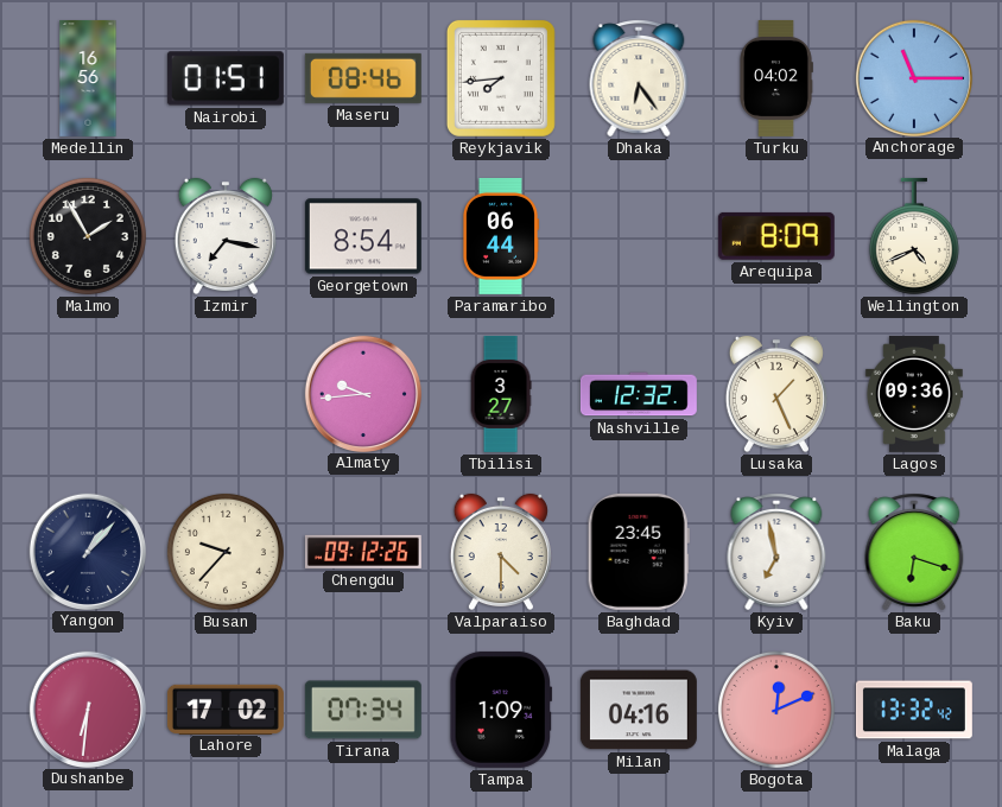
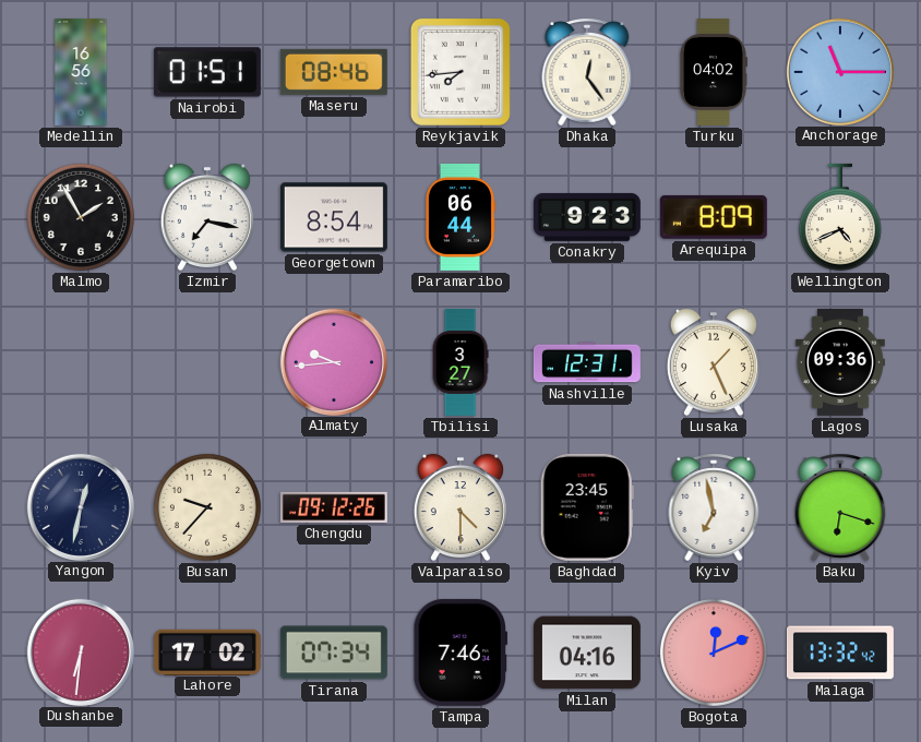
Dhaka: 6:24 -> 12:24 (587, 72)
Conakry: none -> 9:23 (587, 217)
Nashville: 12:32 -> 12:31 (587, 362)
Yangon: 1:07 -> 12:32 (80, 506)
Tampa: 1:09 -> 7:46 (460, 653)
